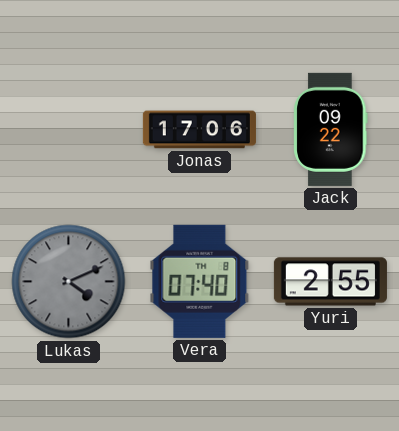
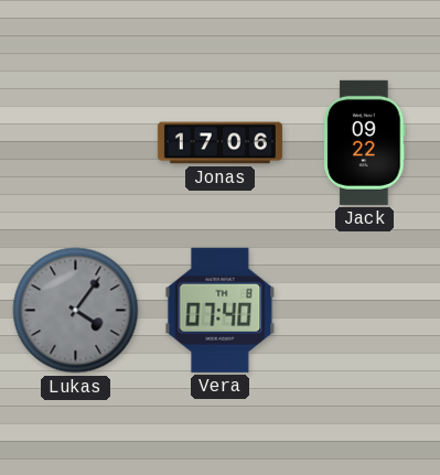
Lukas: 4:11 -> 4:06 (76, 311)
Yuri: 2:55 -> none (330, 282)
